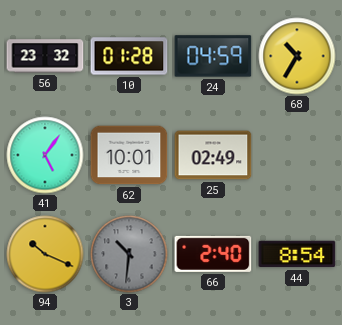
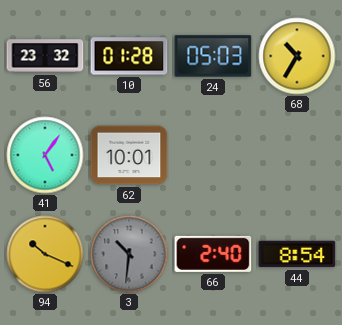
24: 04:59 -> 05:03 (213, 56)
25: 02:49 -> none (213, 155)
